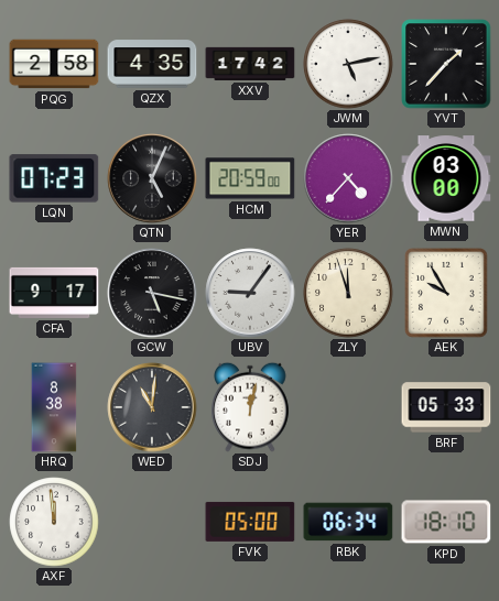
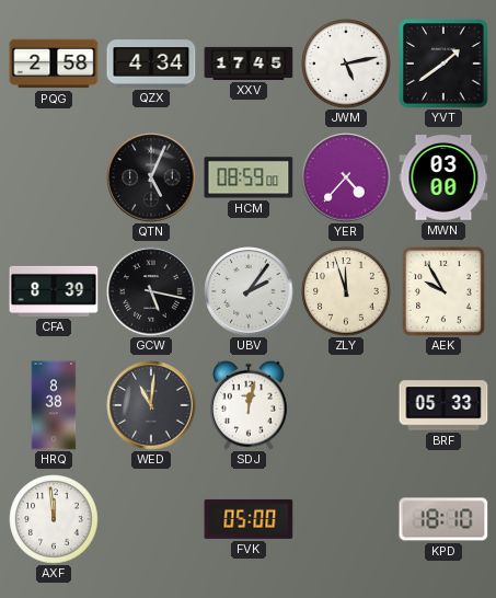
QZX: 4:35 -> 4:34 (151, 64)
XXV: 17:42 -> 17:45 (249, 64)
YVT: 1:37 -> 1:39 (443, 64)
LQN: 07:23 -> none (54, 178)
HCM: 20:59 -> 08:59 (249, 177)
CFA: 9:17 -> 8:39 (54, 291)
UBV: 9:06 -> 2:06 (249, 291)
RBK: 06:34 -> none (348, 522)
